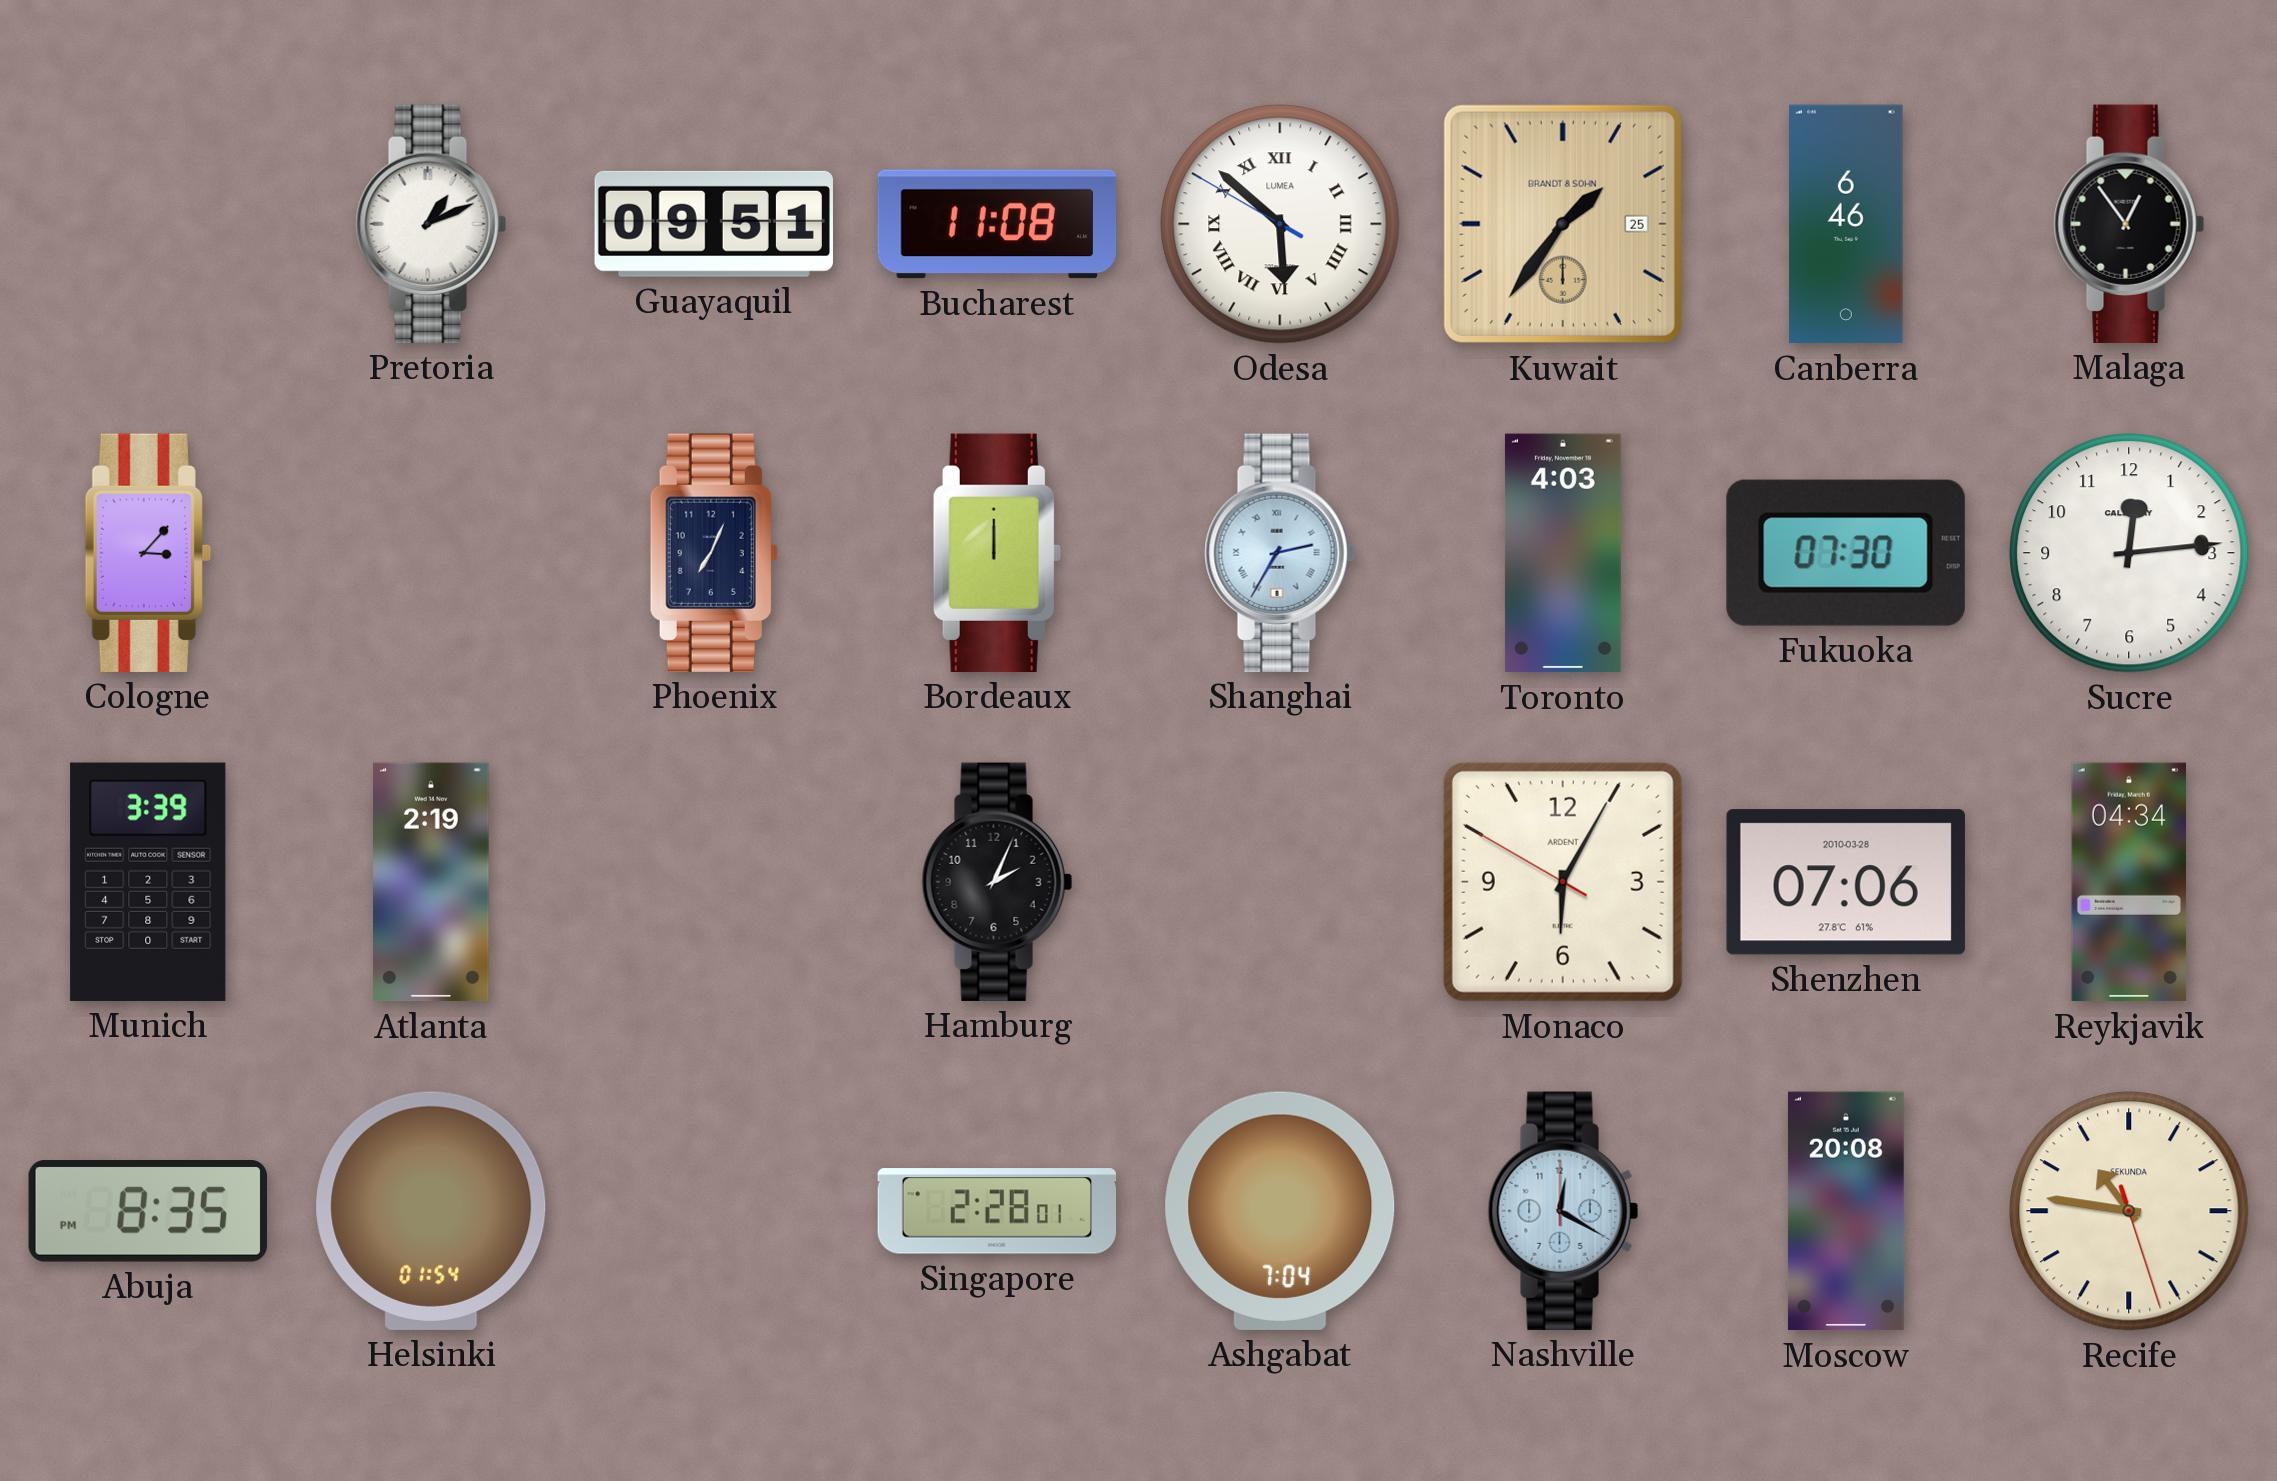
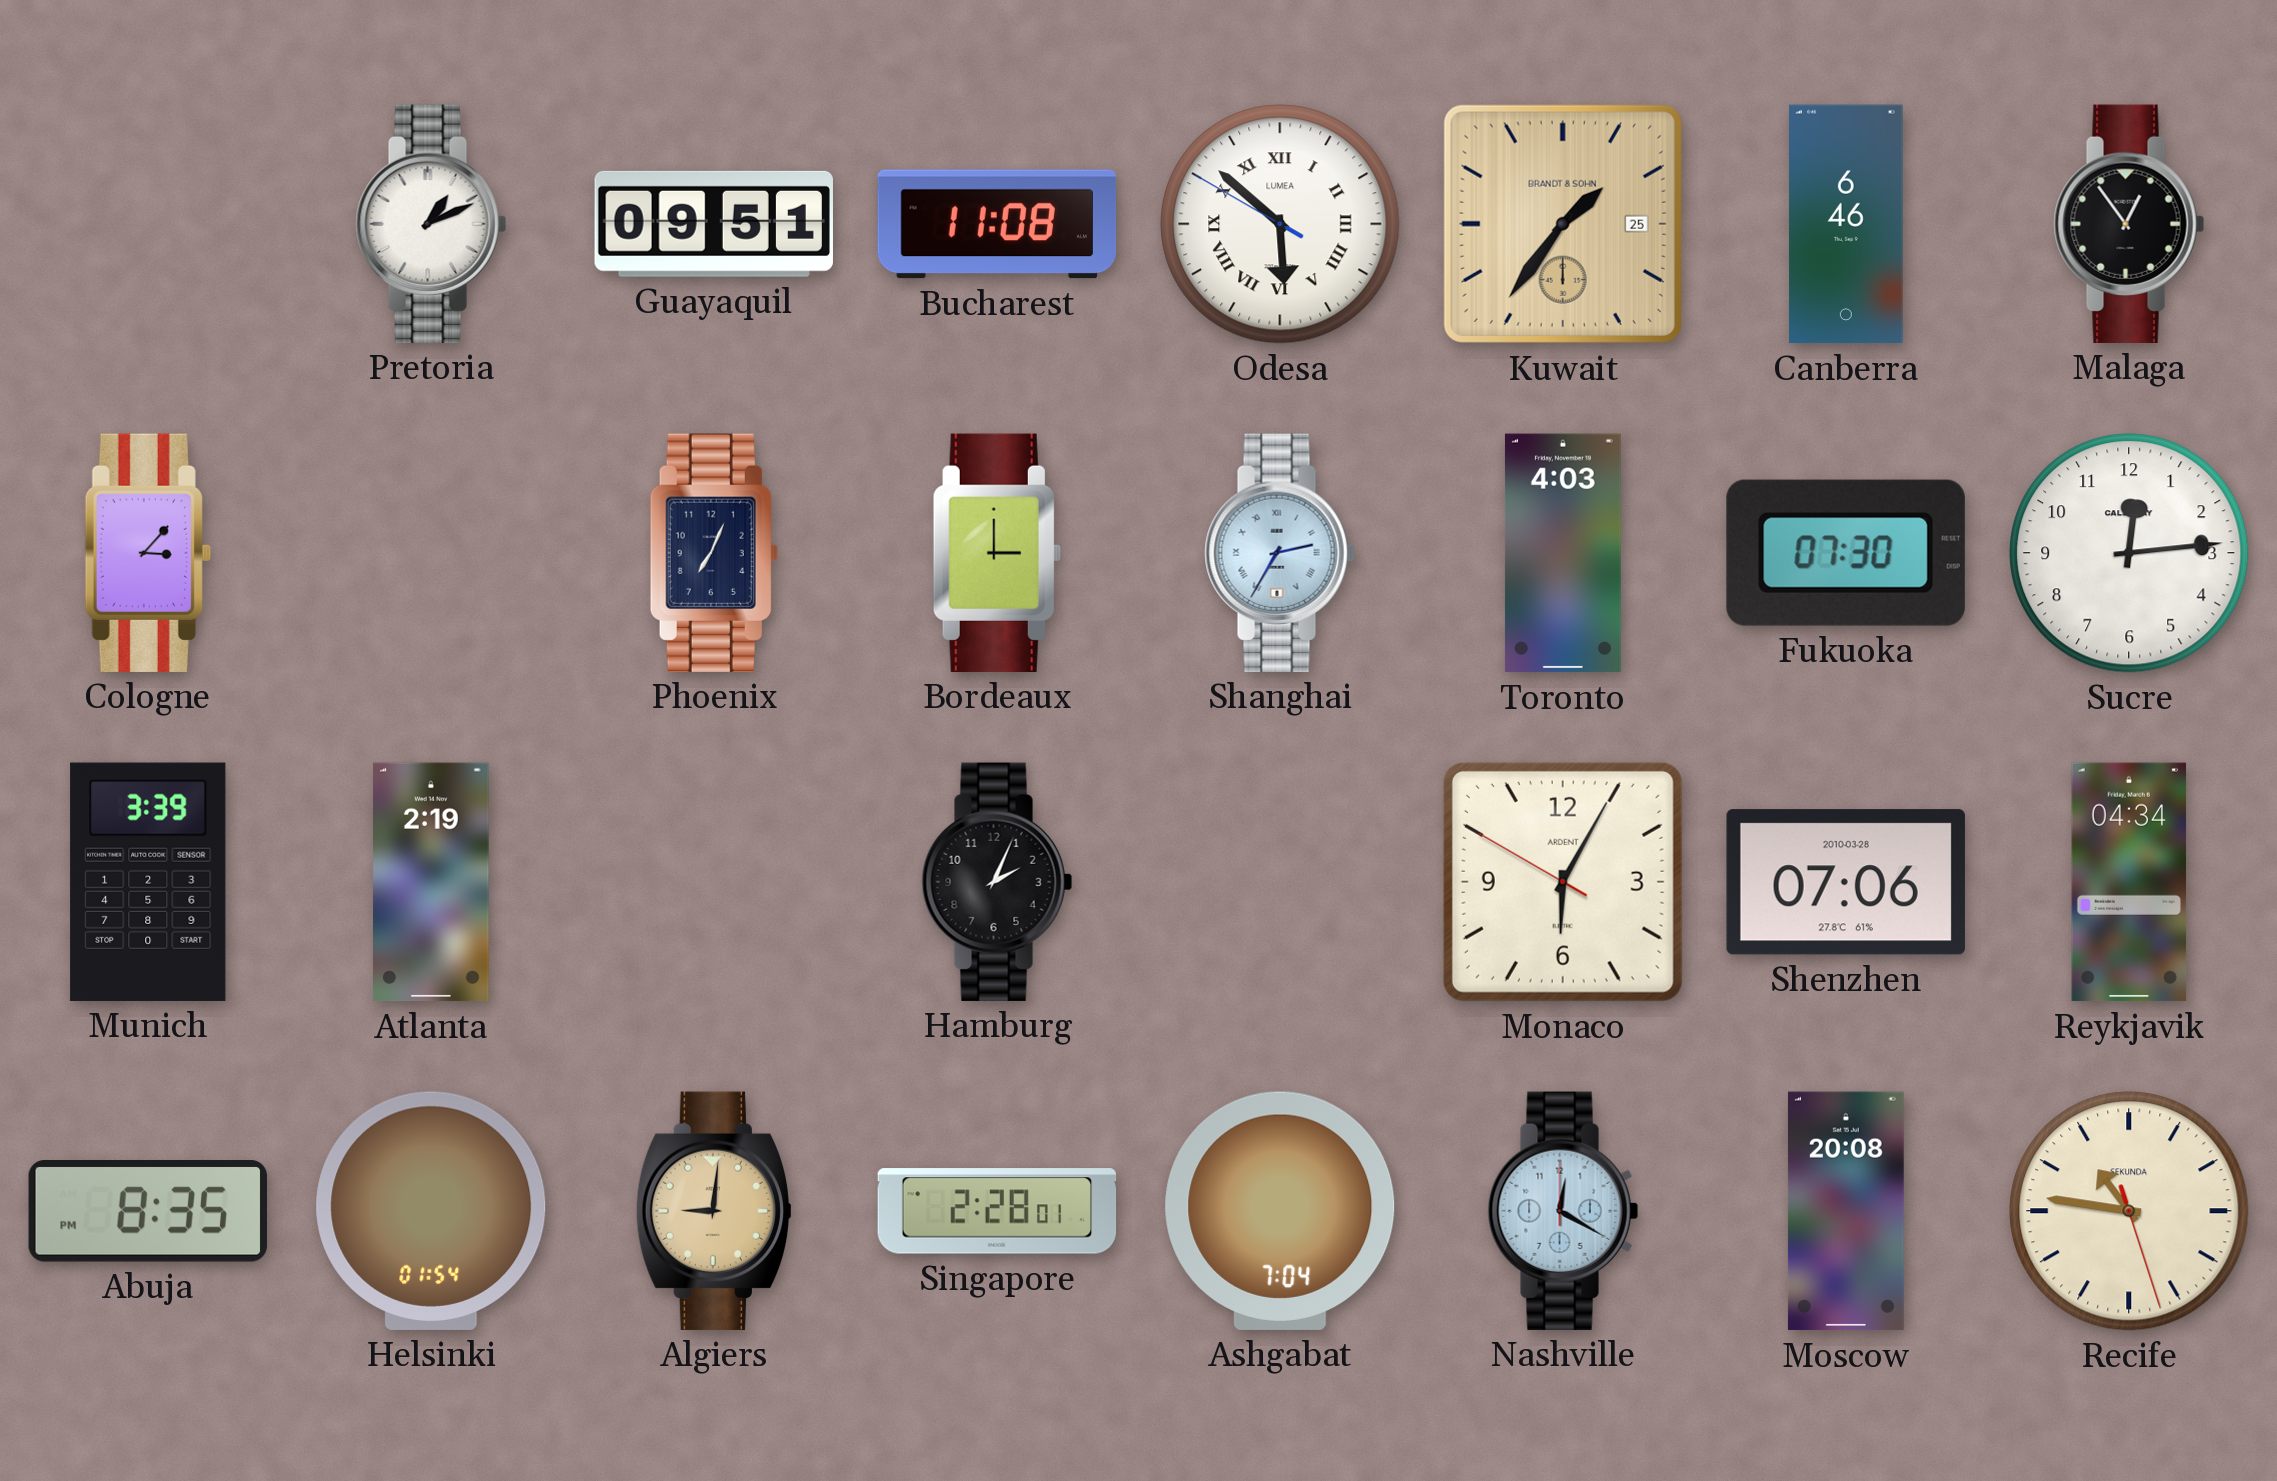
Bordeaux: 12:00 -> 3:00 (997, 553)
Algiers: none -> 9:01 (714, 1211)
